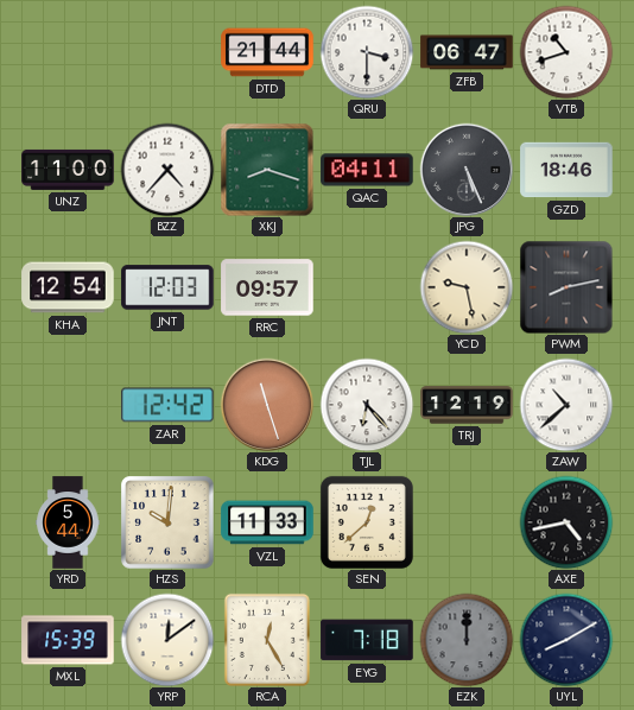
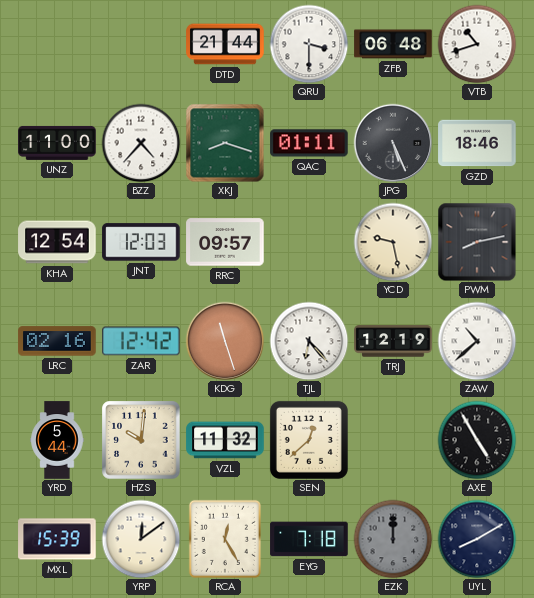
ZFB: 06:47 -> 06:48 (393, 44)
QAC: 04:11 -> 01:11 (309, 143)
LRC: none -> 02:16 (57, 341)
VZL: 11:33 -> 11:32 (225, 440)
AXE: 4:43 -> 4:55 (477, 440)
